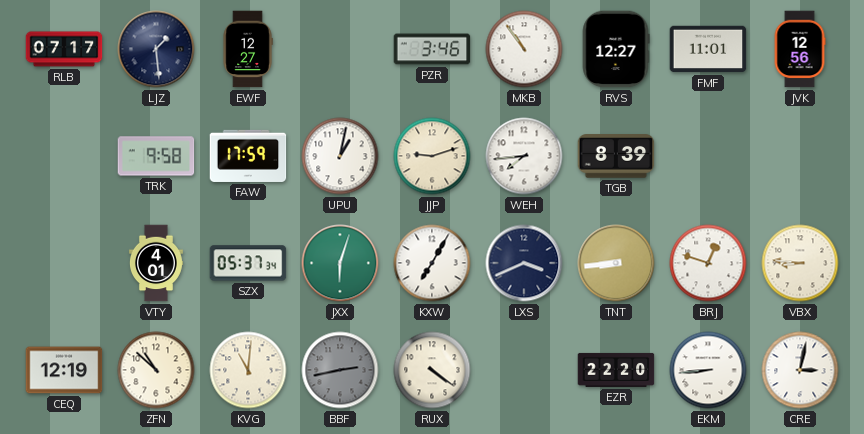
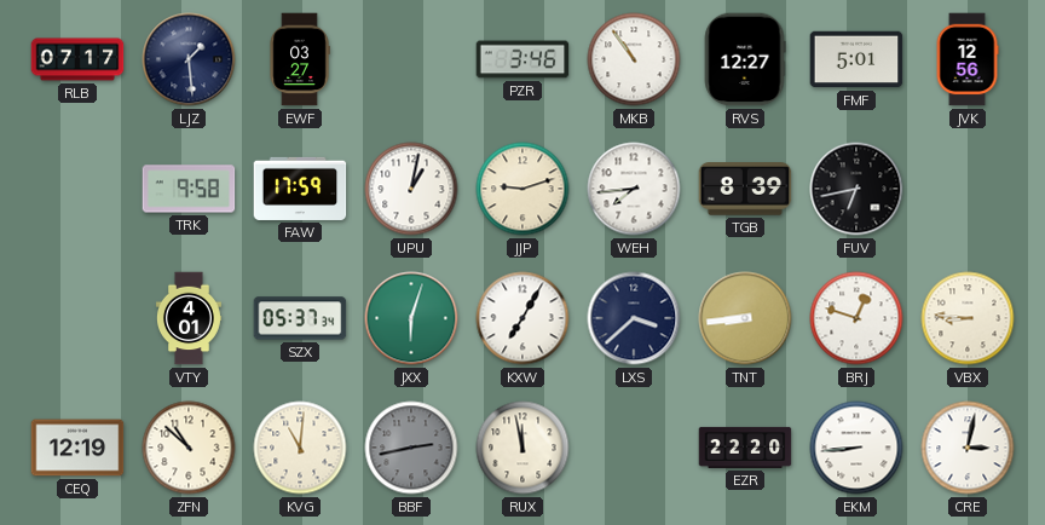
EWF: 12:27 -> 03:27 (300, 59)
FMF: 11:01 -> 5:01 (856, 59)
FUV: none -> 6:43 (856, 189)
LXS: 3:41 -> 3:38 (634, 318)
RUX: 4:21 -> 11:58 (522, 448)
